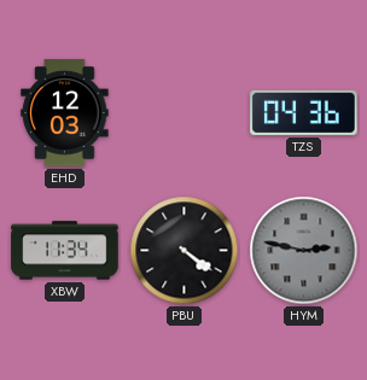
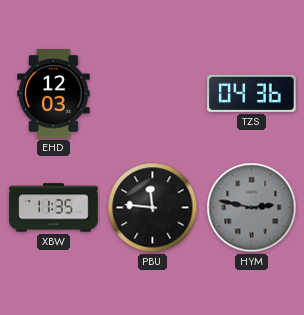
XBW: 11:34 -> 11:35 (54, 208)
PBU: 4:21 -> 11:46 (153, 208)
